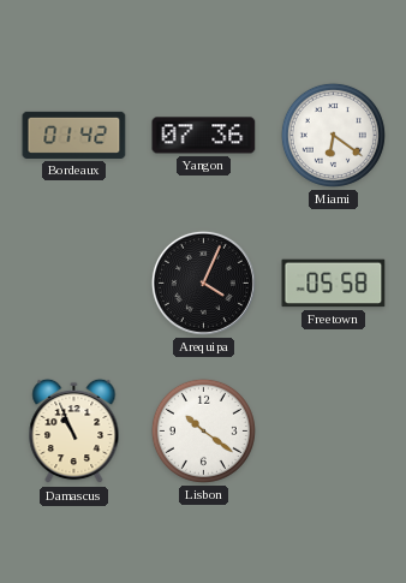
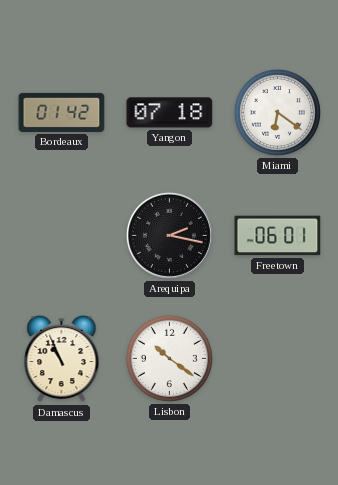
Yangon: 07:36 -> 07:18 (170, 113)
Arequipa: 4:04 -> 2:17 (169, 235)
Freetown: 05:58 -> 06:01 (278, 236)
